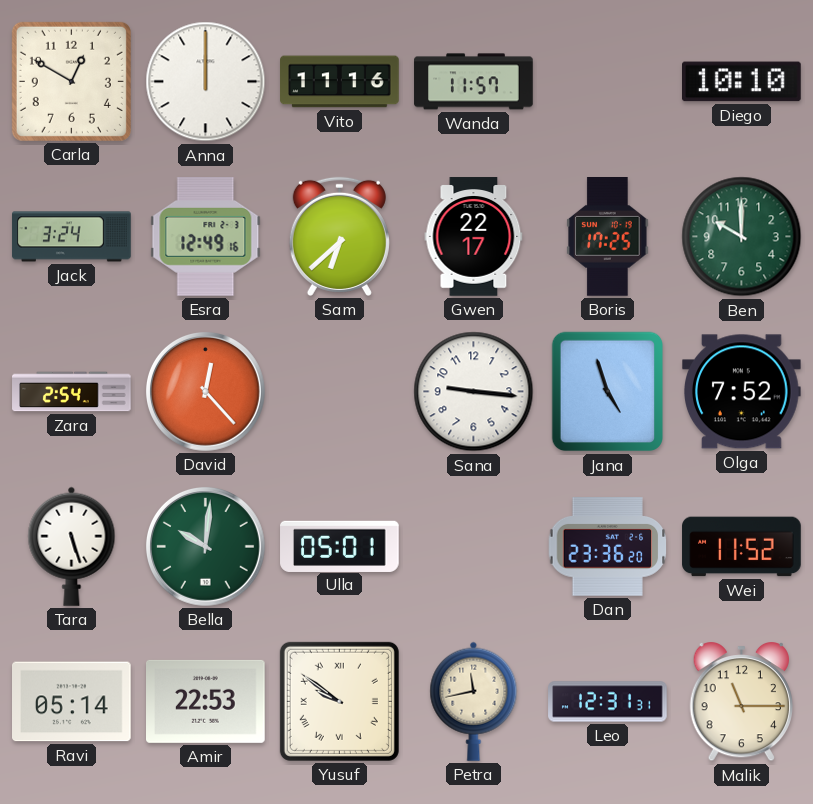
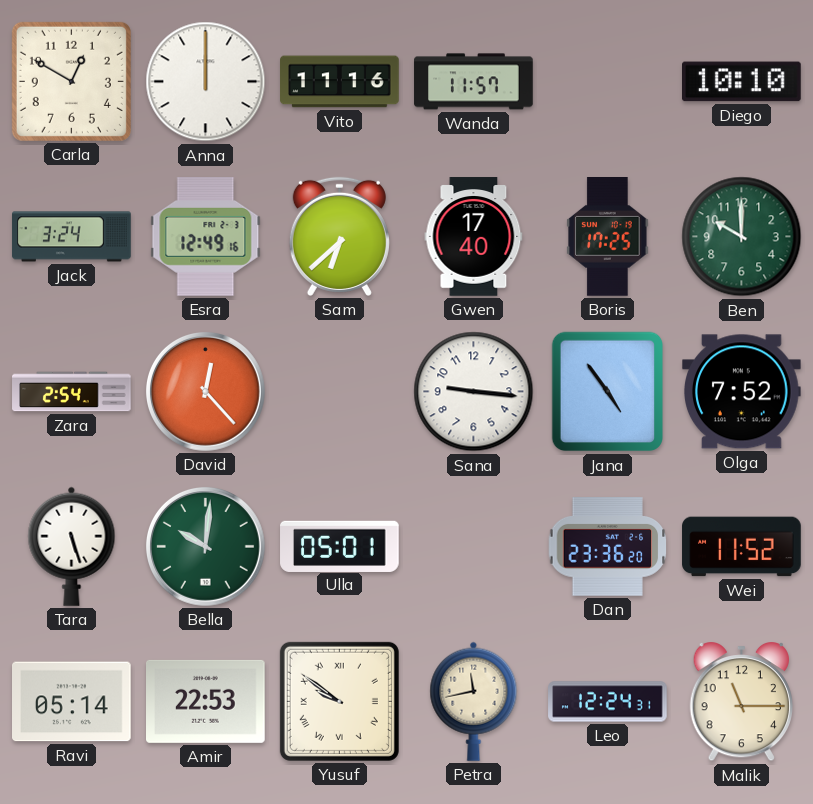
Gwen: 22:17 -> 17:40 (474, 237)
Jana: 4:57 -> 4:54 (608, 392)
Leo: 12:31 -> 12:24 (608, 702)
